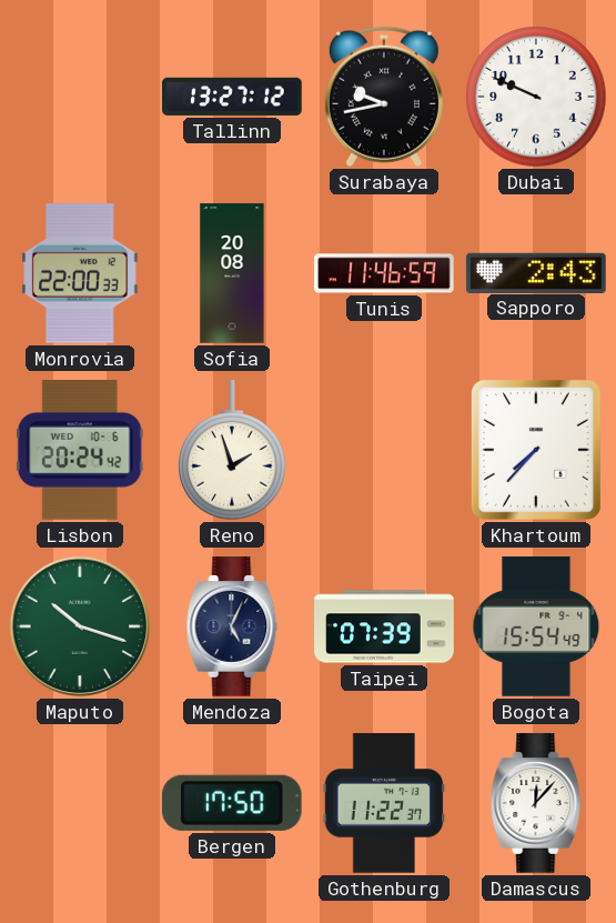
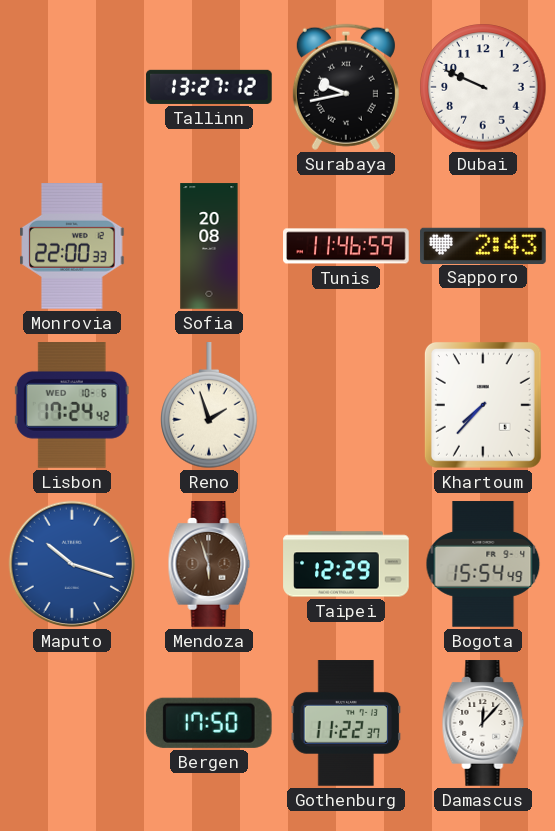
Lisbon: 20:24 -> 17:24 (72, 406)
Maputo dial: green -> blue (72, 564)
Mendoza: 5:04 -> 5:57 (209, 564)
Mendoza dial: navy -> brown (209, 564)
Taipei: 07:39 -> 12:29 (346, 564)
